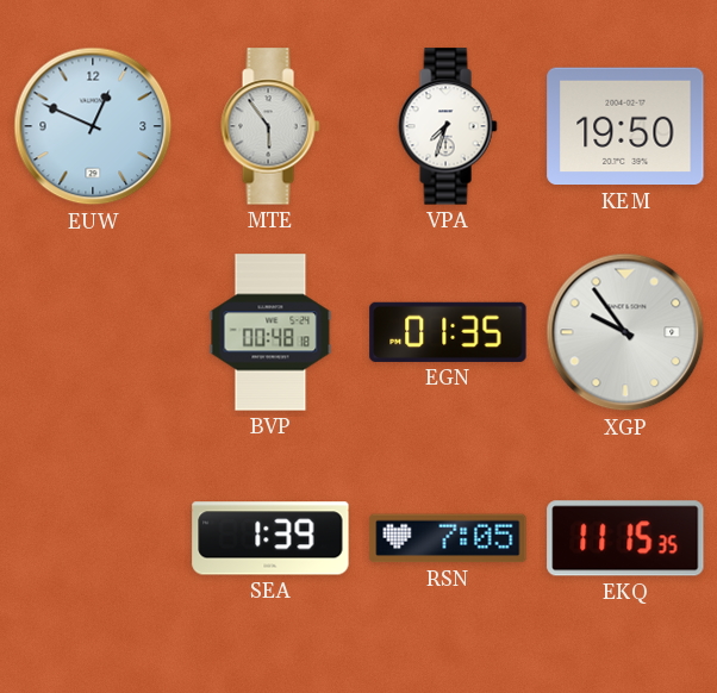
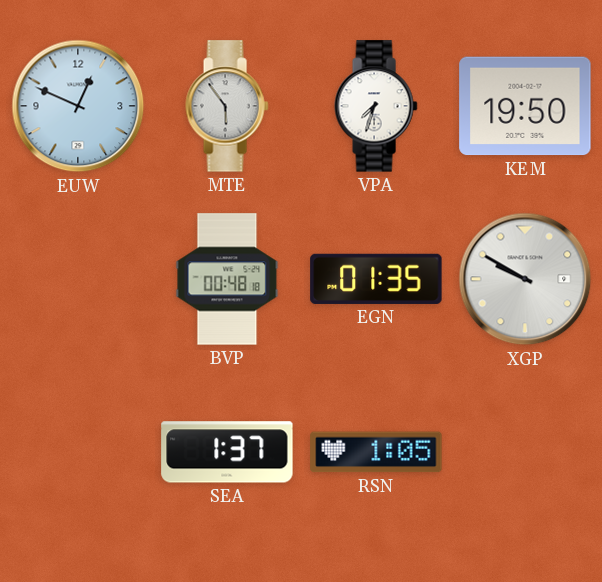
XGP: 9:54 -> 9:50 (525, 279)
SEA: 1:39 -> 1:37 (227, 452)
RSN: 7:05 -> 1:05 (376, 452)
EKQ: 11:15 -> none (625, 538)
